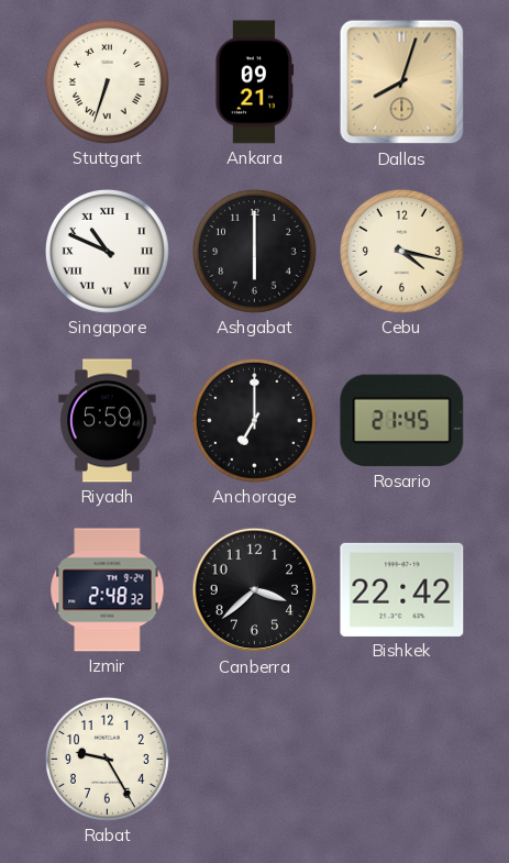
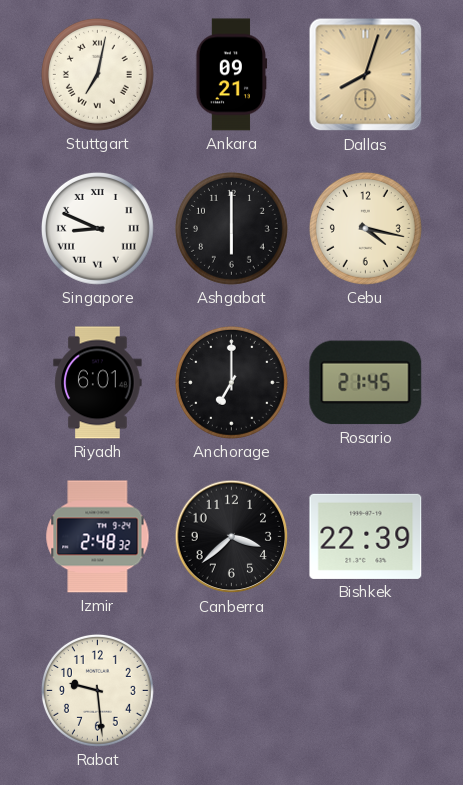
Stuttgart: 6:33 -> 7:02 (97, 74)
Singapore: 10:49 -> 8:49 (97, 228)
Riyadh: 5:59 -> 6:01 (98, 383)
Bishkek: 22:42 -> 22:39 (366, 536)
Rabat: 9:25 -> 9:29 (97, 690)
